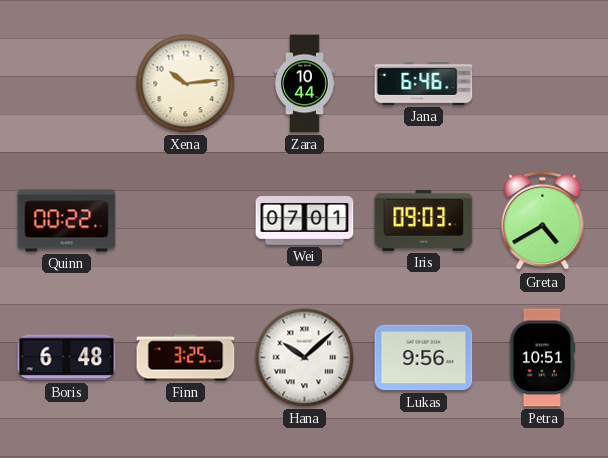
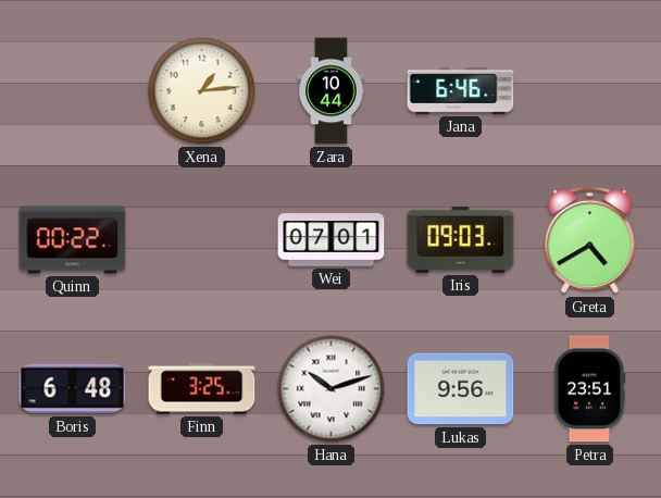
Xena: 10:14 -> 1:14 (202, 91)
Hana: 10:08 -> 10:12 (332, 389)
Petra: 10:51 -> 23:51 (589, 389)
